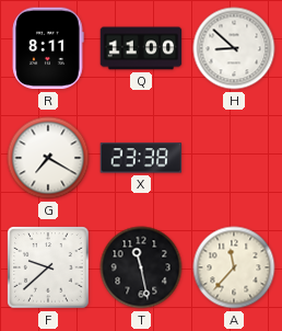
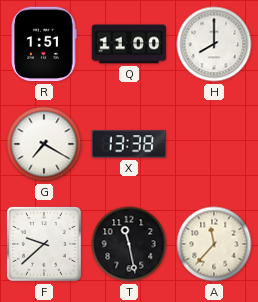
R: 8:11 -> 1:51 (44, 44)
H: 8:52 -> 8:00 (214, 44)
X: 23:38 -> 13:38 (129, 144)
